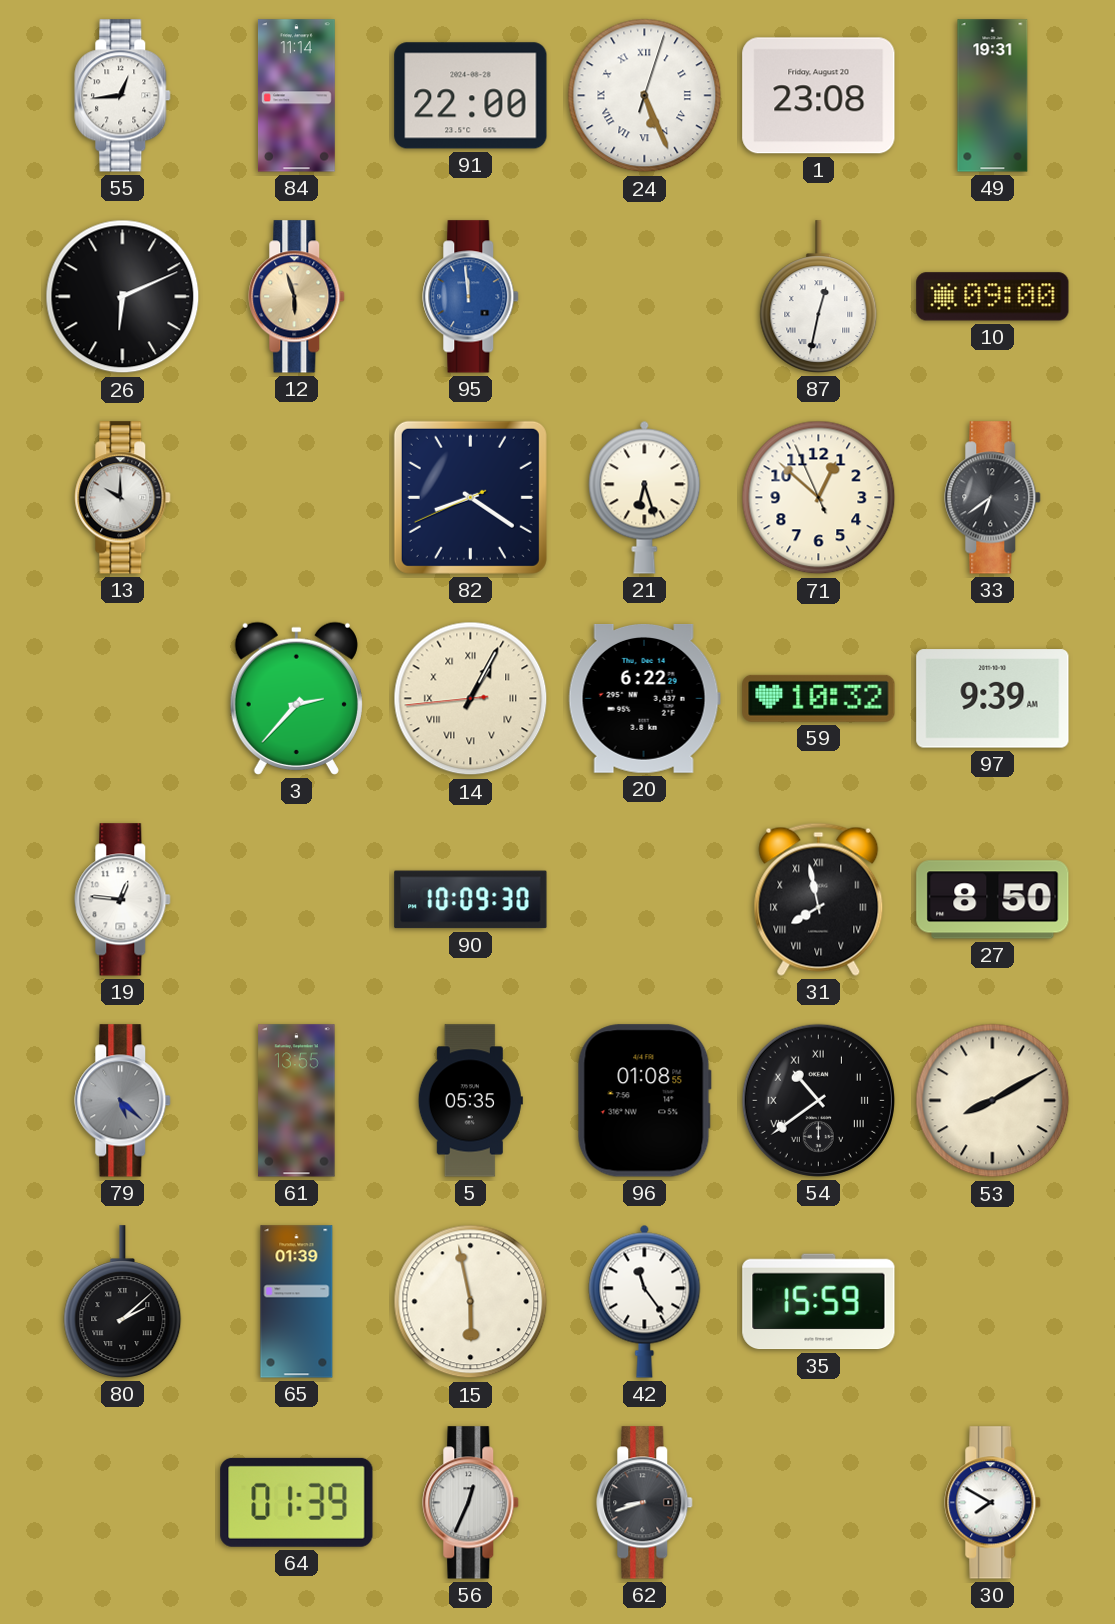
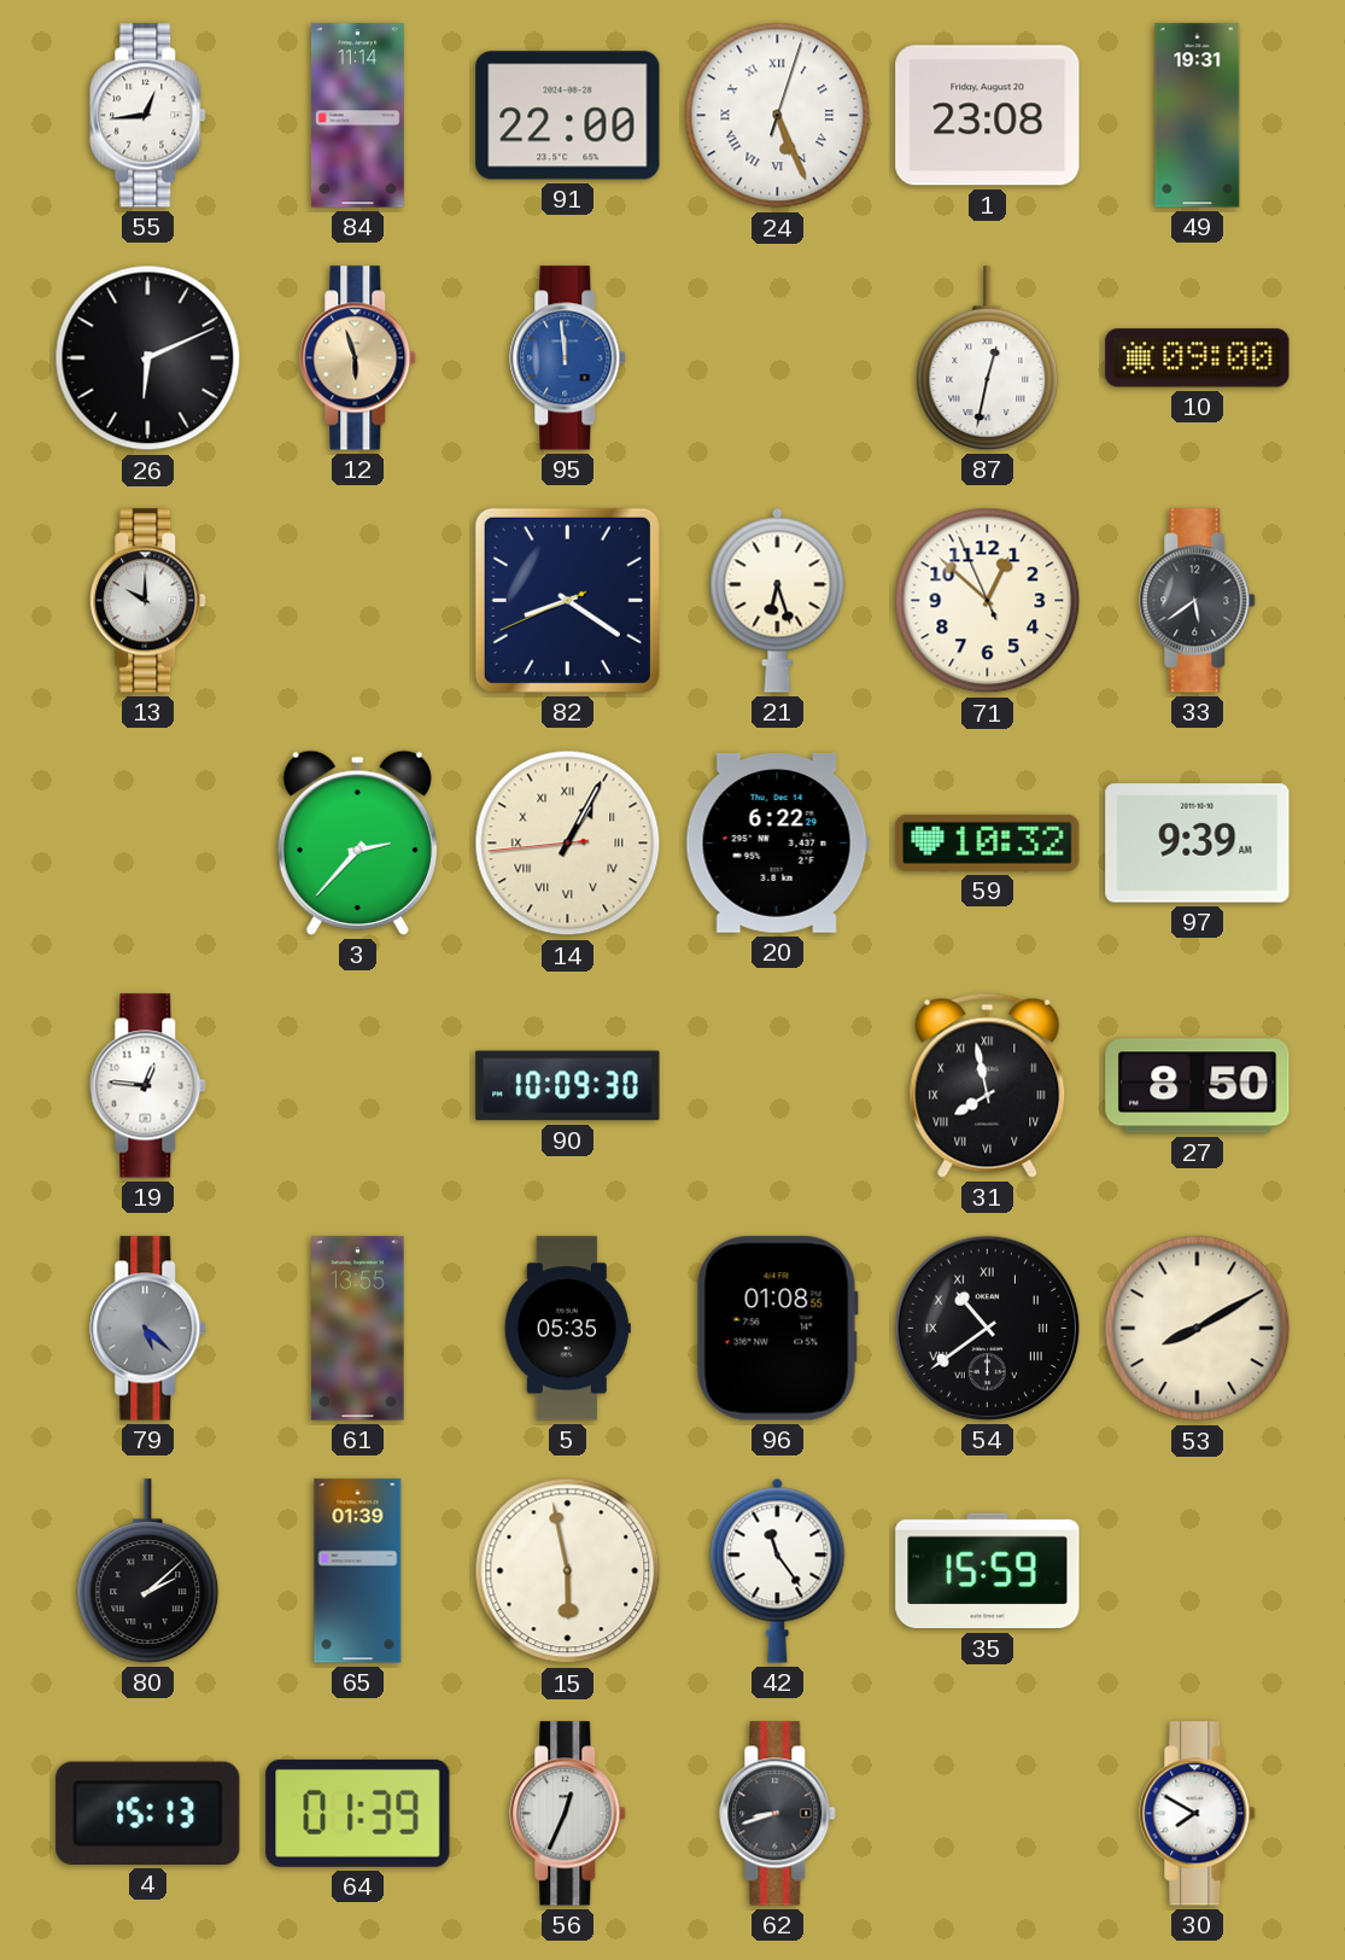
33: 6:39 -> 5:39 (1198, 601)
4: none -> 15:13 (148, 1813)
